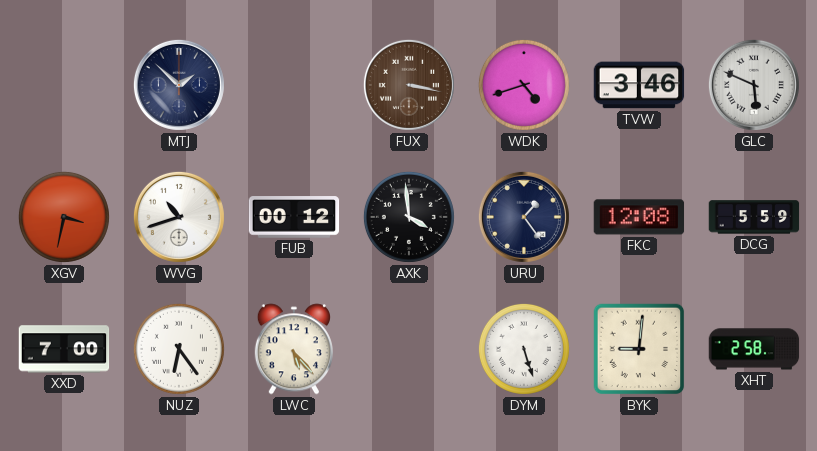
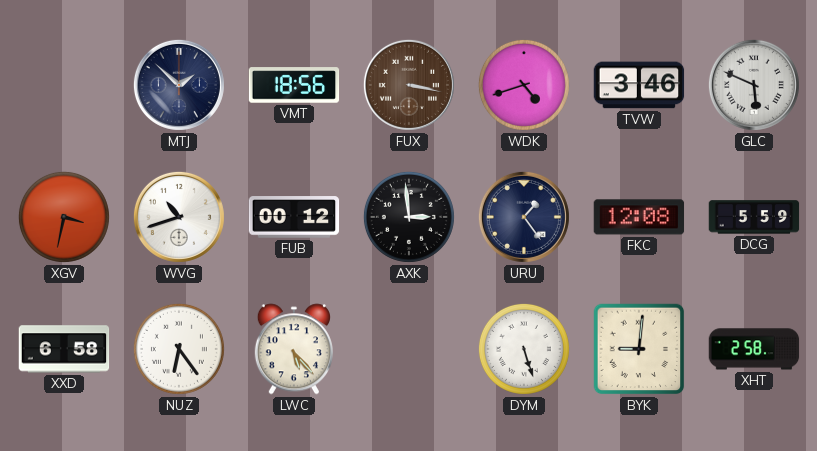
VMT: none -> 18:56 (294, 85)
AXK: 3:59 -> 2:59 (409, 217)
XXD: 7:00 -> 6:58 (64, 349)
